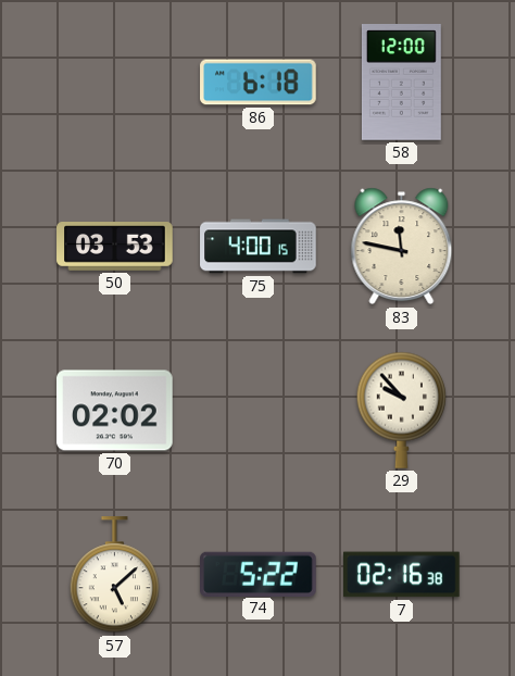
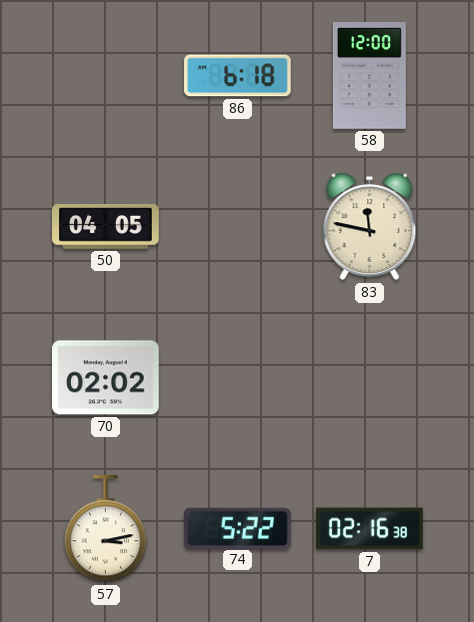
50: 03:53 -> 04:05 (106, 227)
75: 4:00 -> none (259, 247)
29: 9:53 -> none (402, 410)
57: 5:08 -> 3:13 (106, 529)
